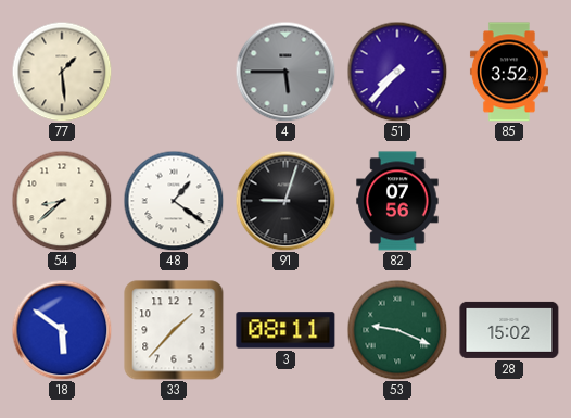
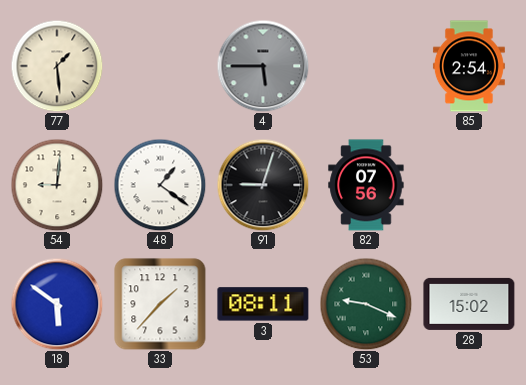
51: 7:37 -> none (397, 72)
85: 3:52 -> 2:54 (469, 66)
54: 8:38 -> 9:01 (57, 185)
